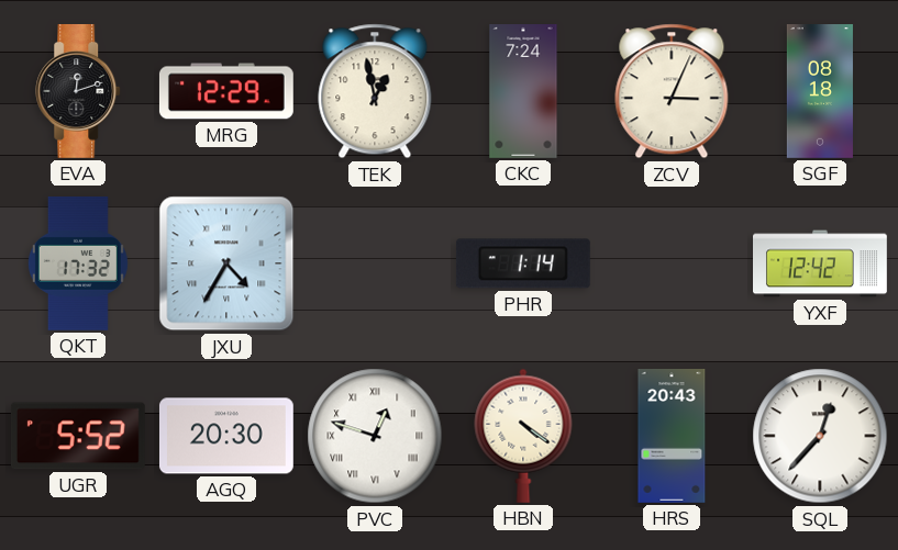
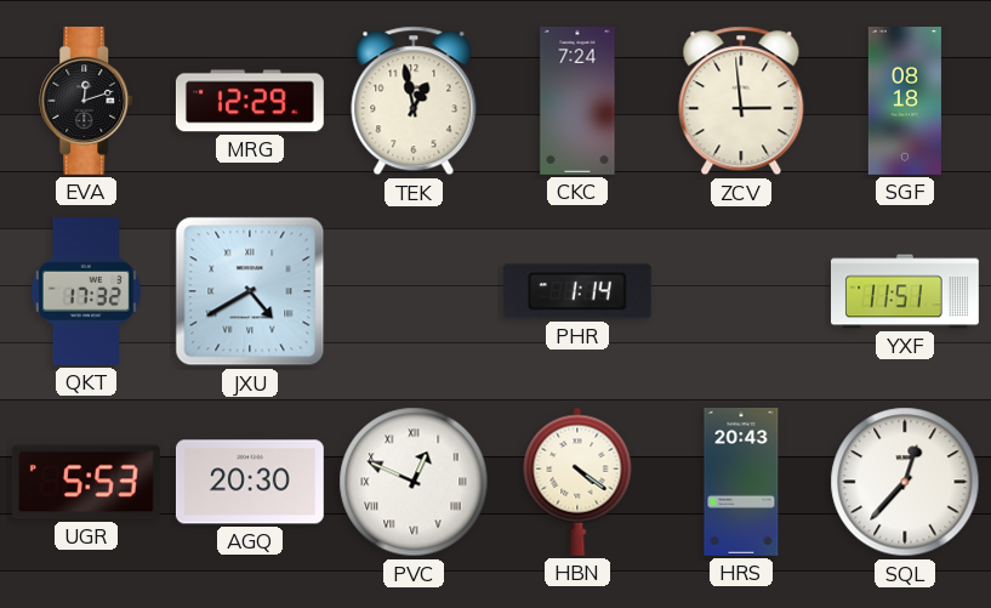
ZCV: 3:04 -> 2:59 (741, 101)
JXU: 4:35 -> 4:40 (250, 291)
YXF: 12:42 -> 11:51 (906, 291)
UGR: 5:52 -> 5:53 (86, 482)
PVC: 12:48 -> 12:49 (414, 482)
